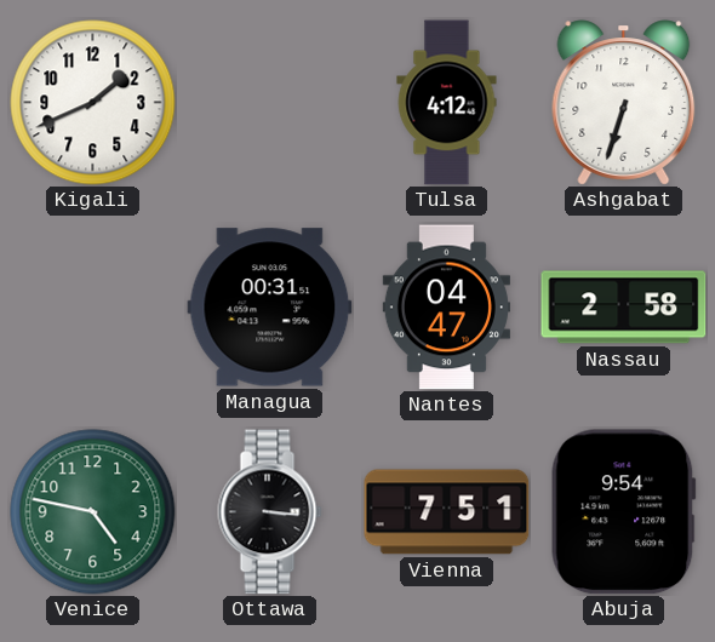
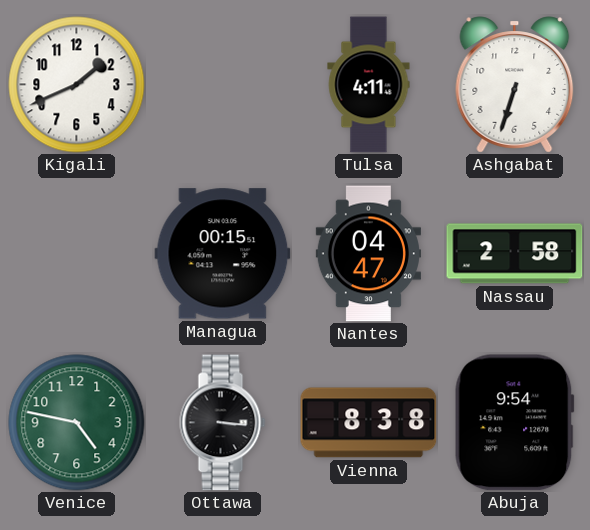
Tulsa: 4:12 -> 4:11 (369, 85)
Managua: 00:31 -> 00:15 (223, 254)
Vienna: 7:51 -> 8:38 (369, 423)
